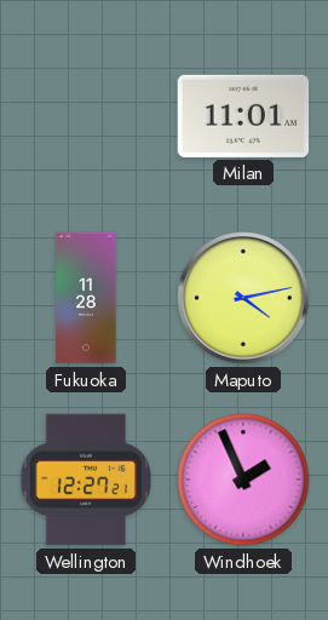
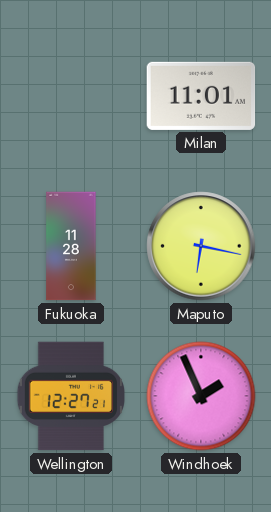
Maputo: 4:13 -> 6:17 (201, 246)
